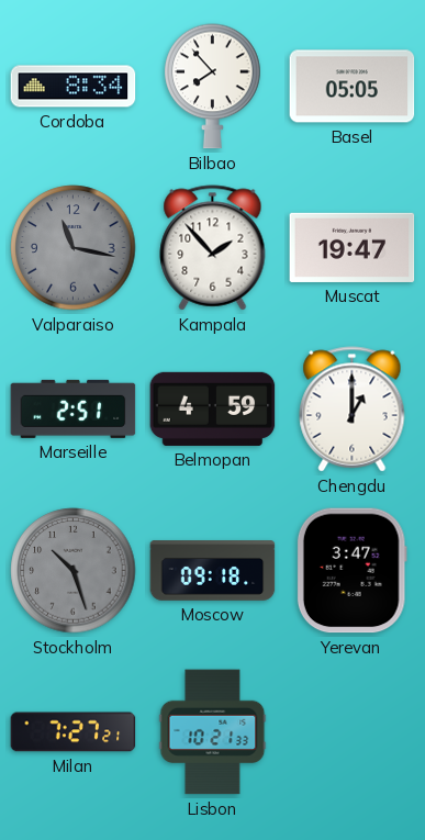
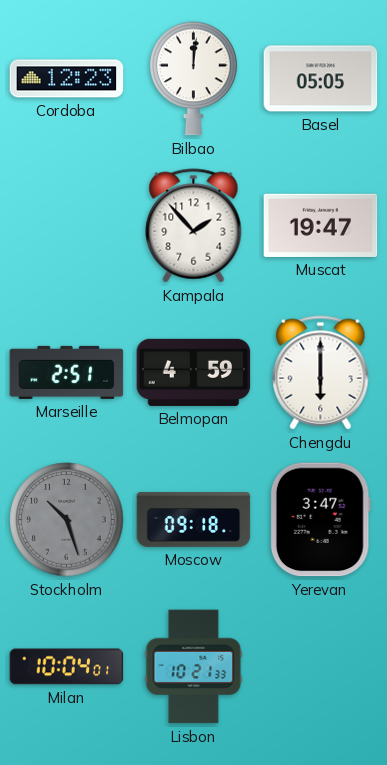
Cordoba: 8:34 -> 12:23 (67, 79)
Bilbao: 7:53 -> 12:01 (194, 79)
Valparaiso: 11:17 -> none (74, 248)
Chengdu: 1:00 -> 6:00 (321, 373)
Milan: 7:27 -> 10:04 (67, 667)
